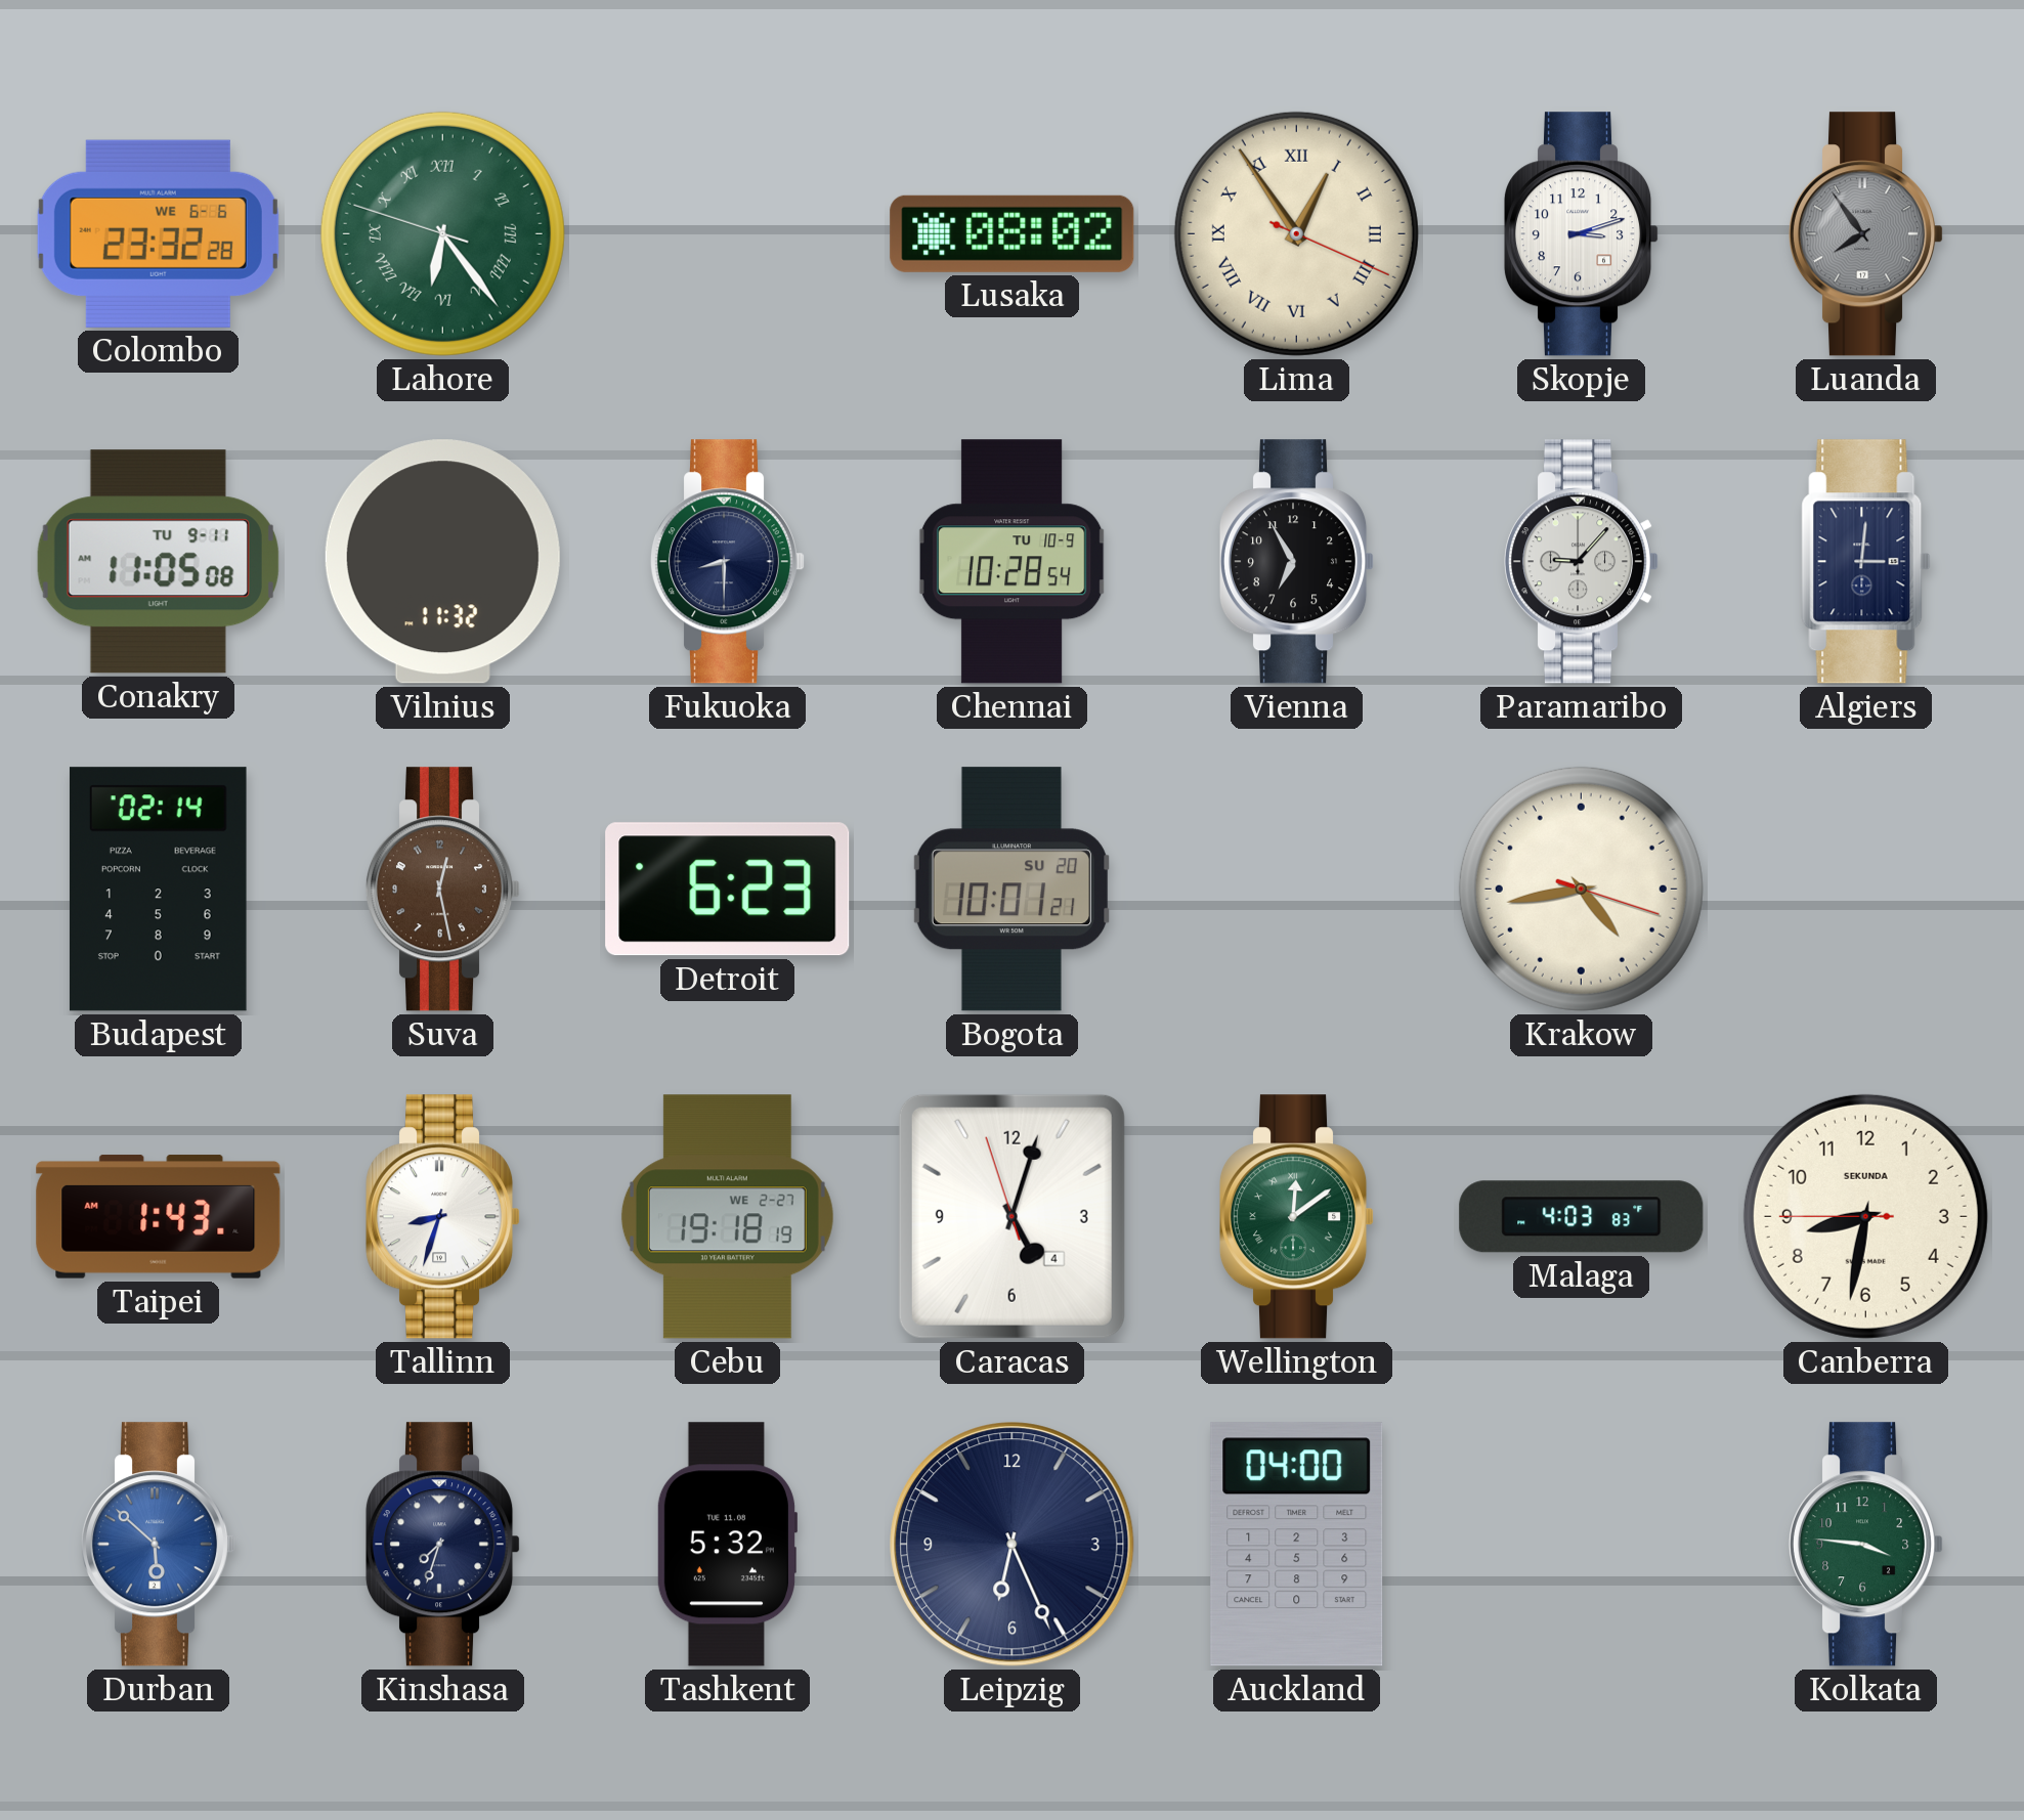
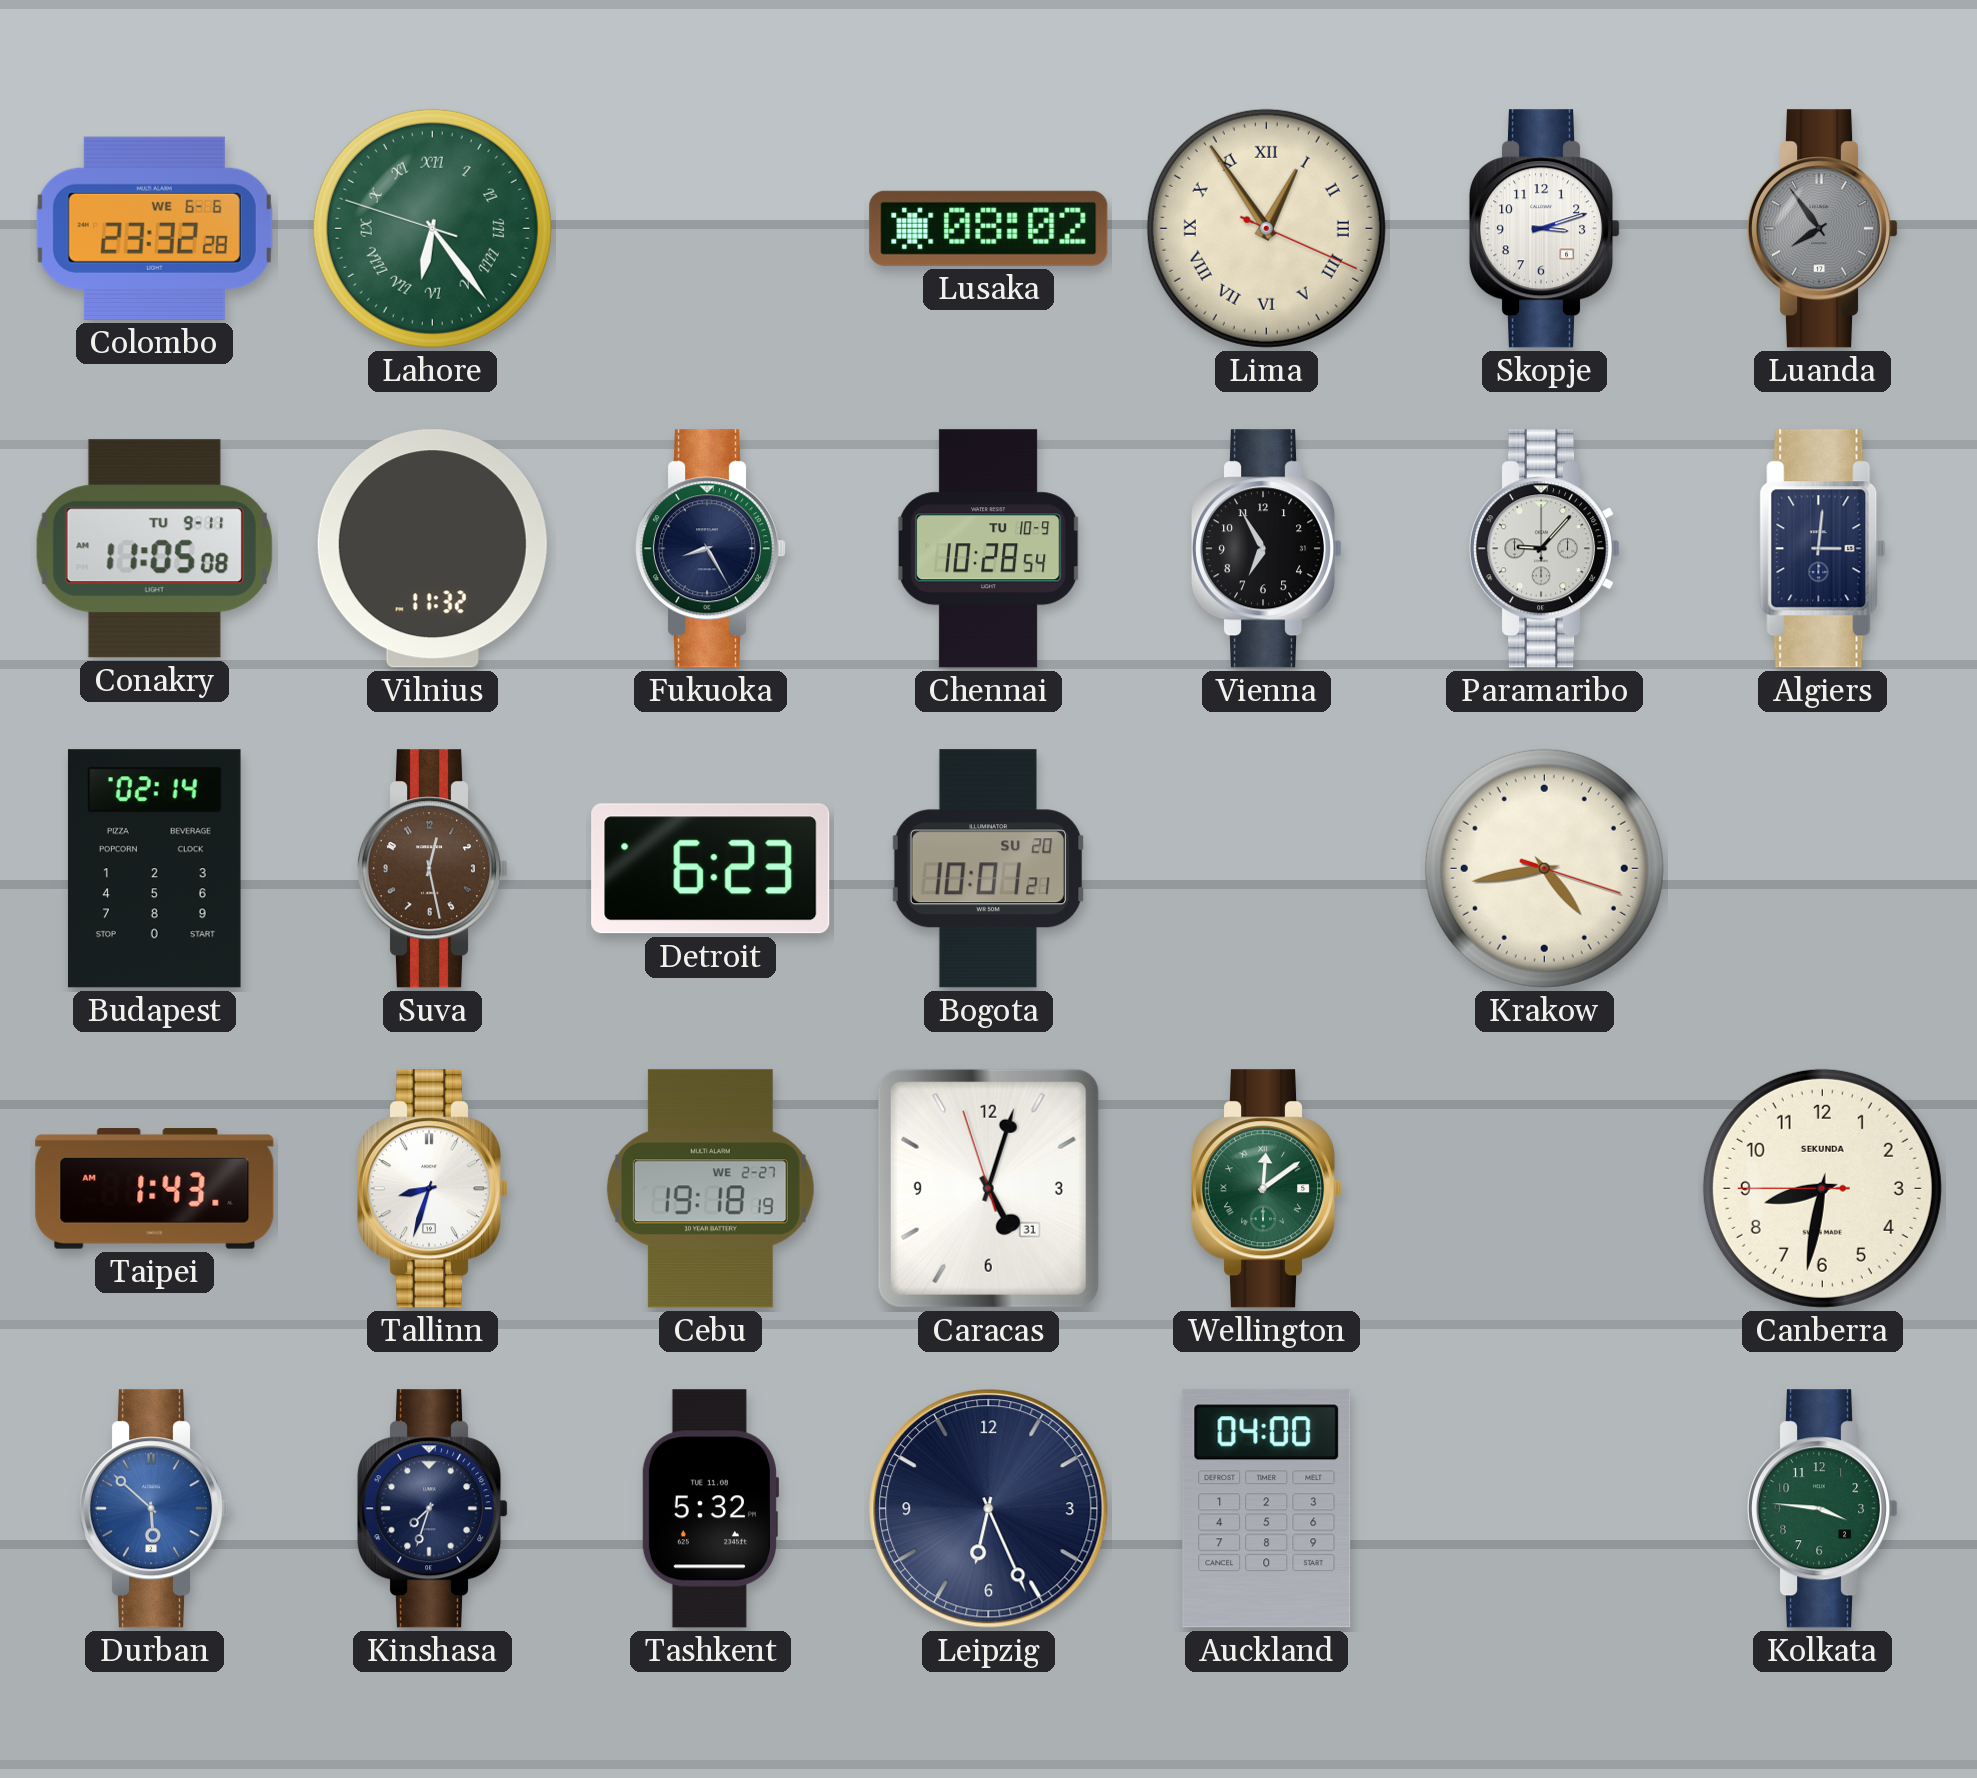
Fukuoka: 8:30 -> 8:25 (711, 549)
Caracas date: 4 -> 31 (988, 1188)
Malaga: 4:03 -> none (1582, 1217)
